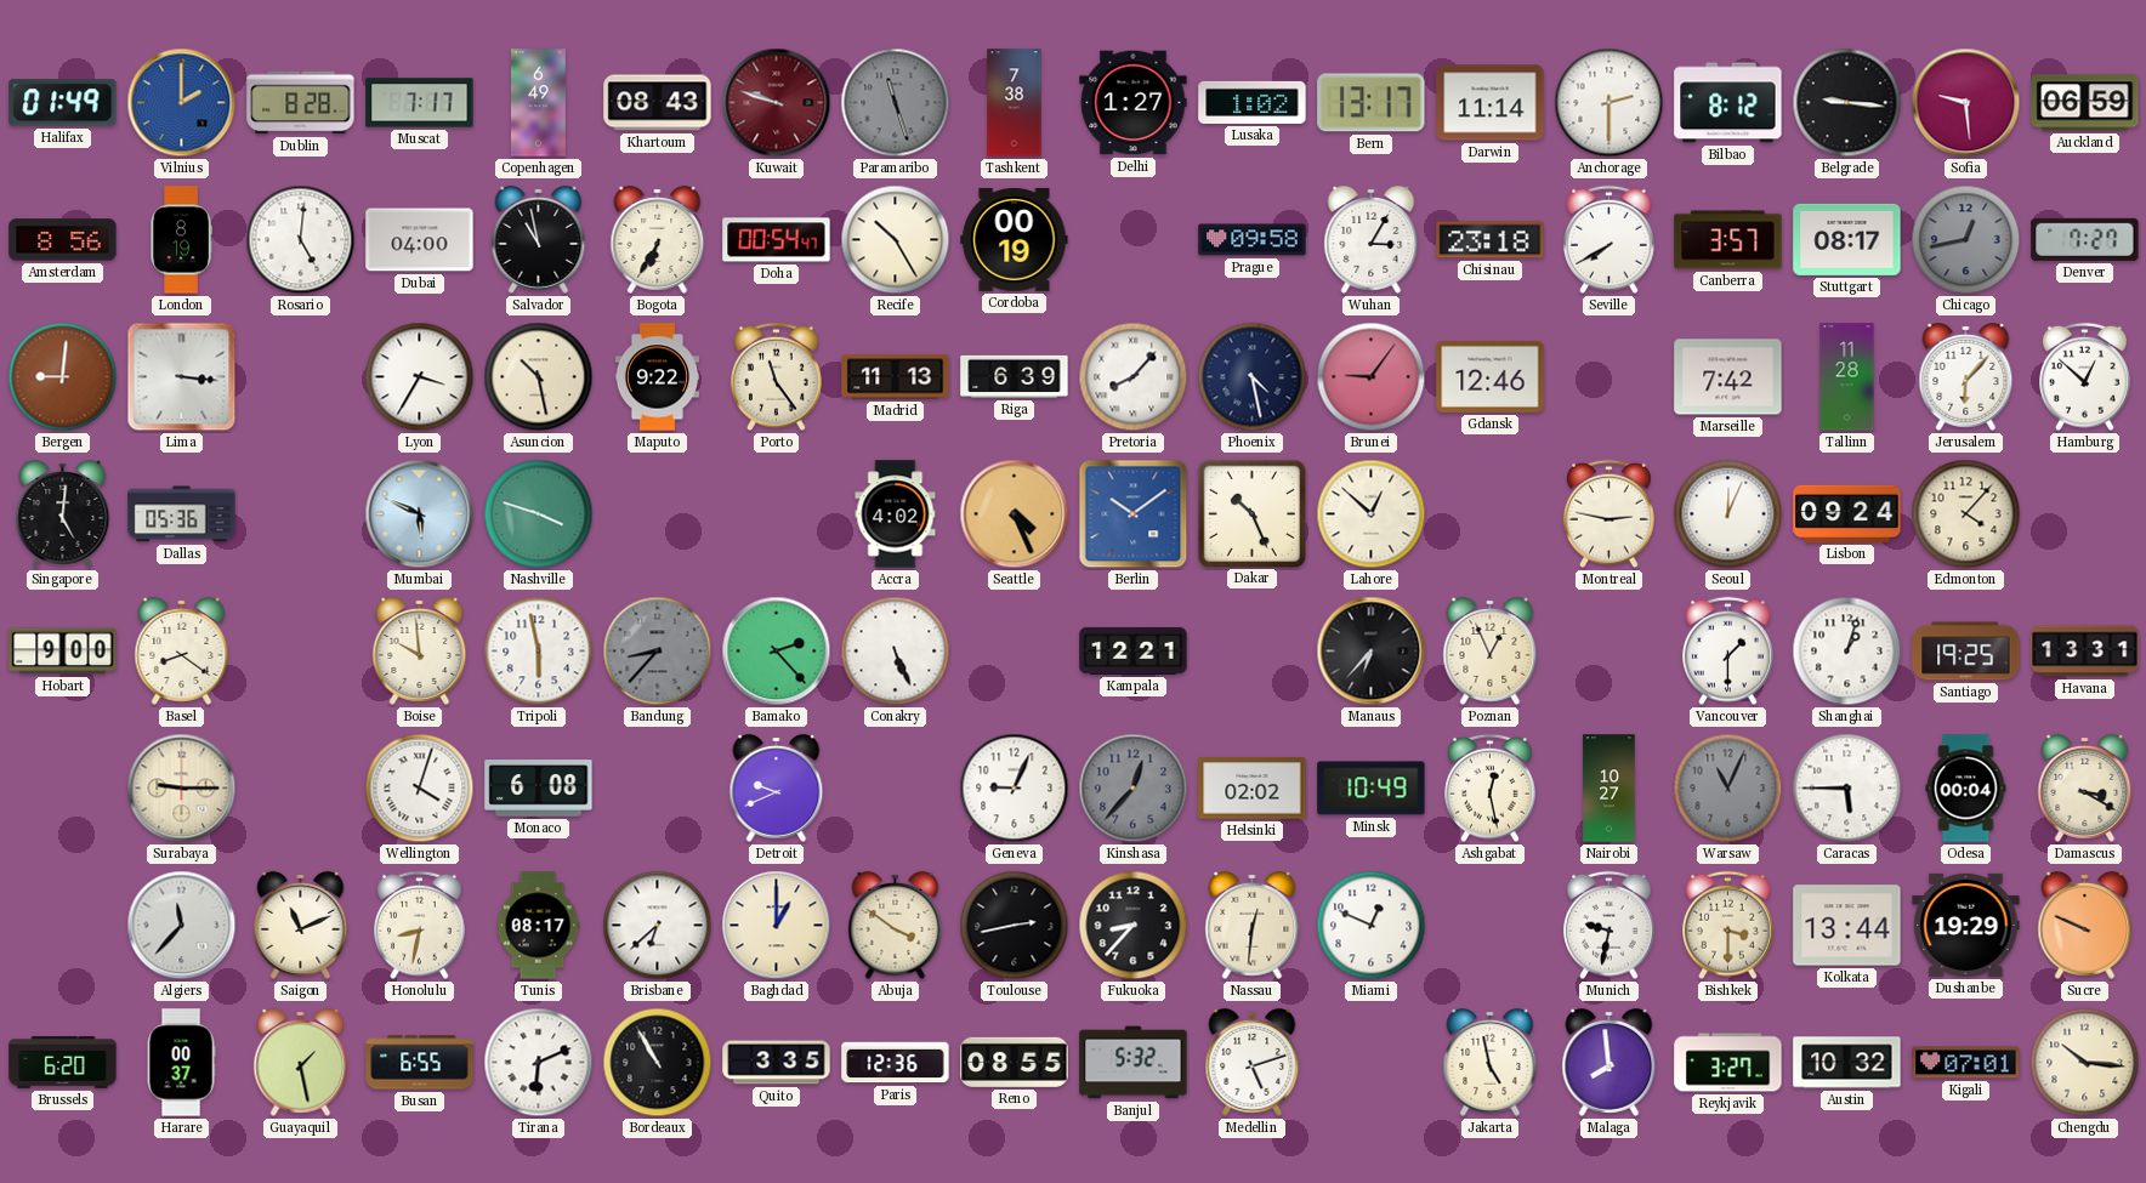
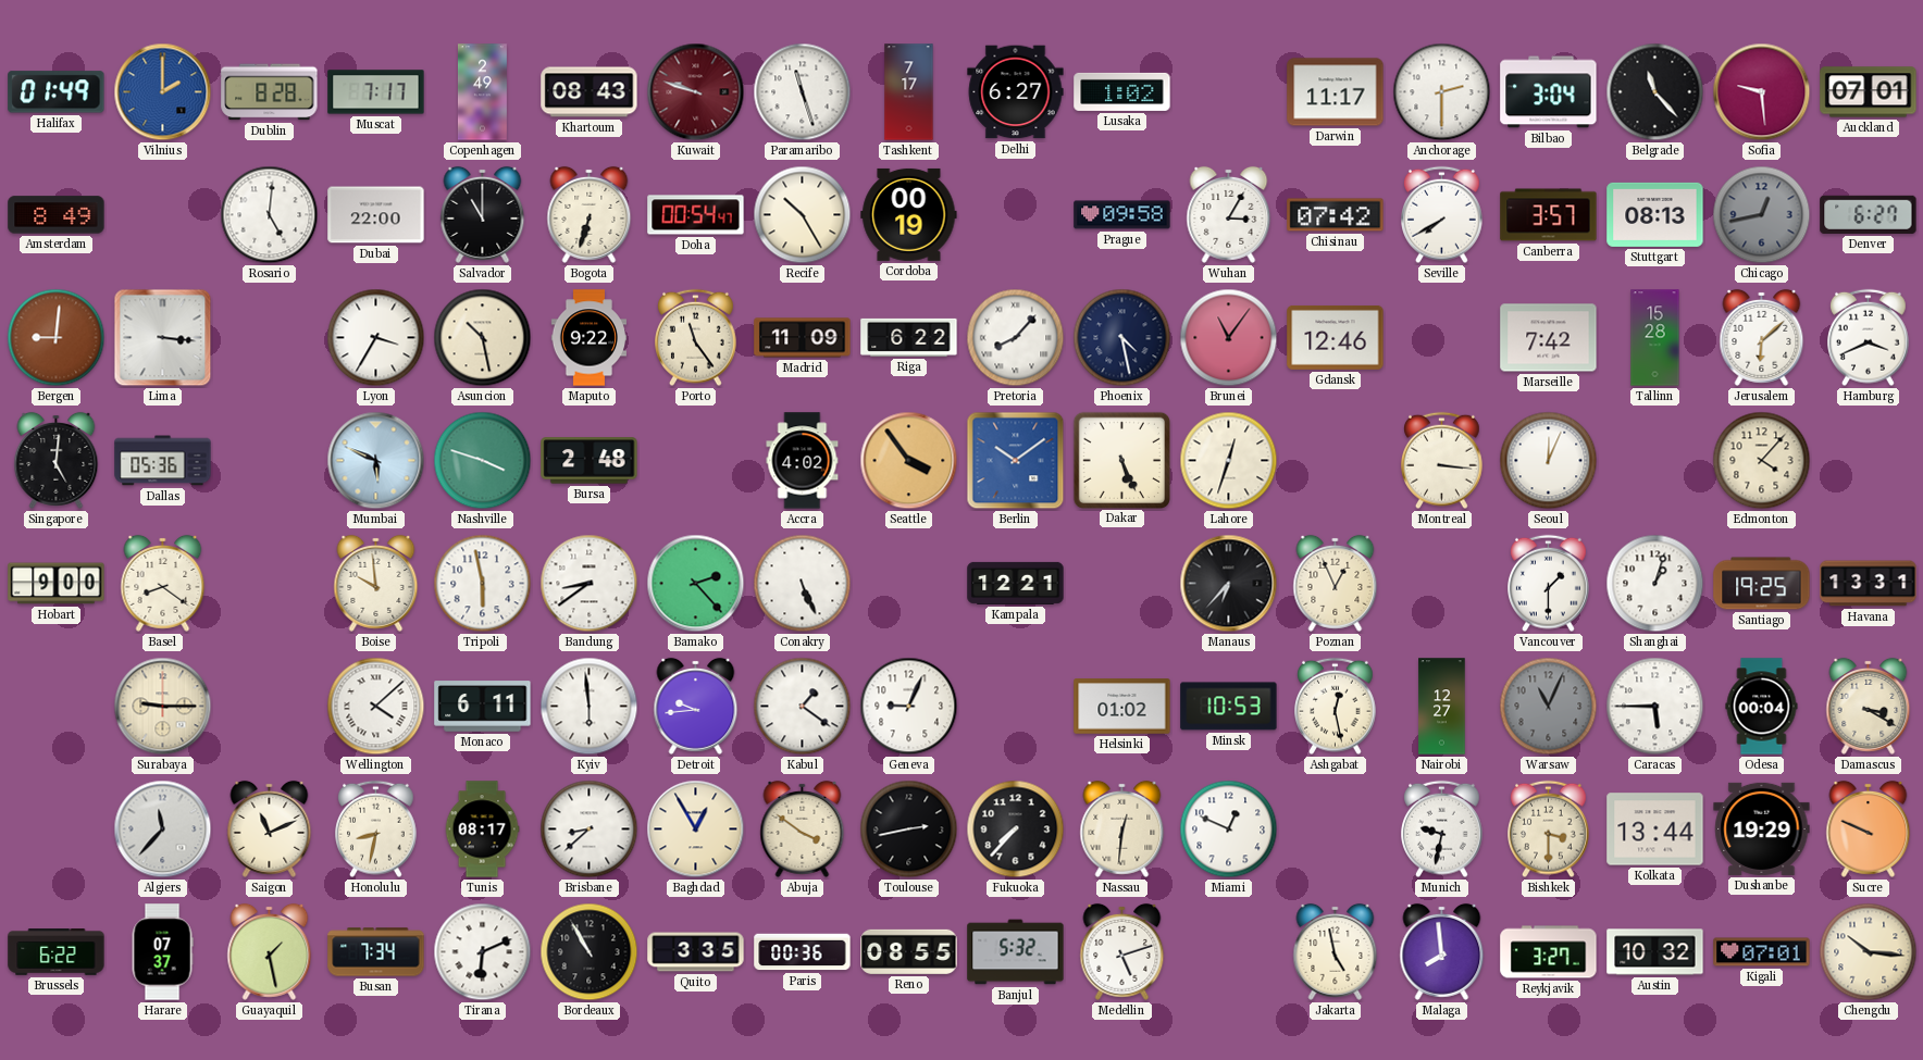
Copenhagen: 6:49 -> 2:49 (482, 92)
Paramaribo dial: grey -> white (803, 92)
Tashkent: 7:38 -> 7:17 (909, 92)
Delhi: 1:27 -> 6:27 (1016, 92)
Bern: 13:17 -> none (1372, 103)
Darwin: 11:14 -> 11:17 (1336, 92)
Bilbao: 8:12 -> 3:04 (1549, 92)
Belgrade: 9:16 -> 11:23 (1655, 92)
Auckland: 06:59 -> 07:01 (1869, 92)
Amsterdam: 8:56 -> 8:49 (57, 215)
London: 8:19 -> none (181, 240)
Dubai: 04:00 -> 22:00 (376, 215)
Salvador: 10:58 -> 11:00 (483, 214)
Bogota: 6:35 -> 6:33 (590, 214)
Chisinau: 23:18 -> 07:42 (1336, 215)
Stuttgart: 08:17 -> 08:13 (1655, 214)
Denver: 7:27 -> 6:27 (1869, 214)
Madrid: 11:13 -> 11:09 (803, 338)
Riga: 6:39 -> 6:22 (909, 337)
Brunei: 9:06 -> 11:06 (1229, 338)
Tallinn: 11:28 -> 15:28 (1655, 338)
Jerusalem: 6:07 -> 6:08 (1762, 337)
Hamburg: 12:52 -> 3:41 (1869, 338)
Bursa: none -> 2:48 (590, 461)
Seattle: 4:26 -> 3:54 (909, 461)
Dakar: 10:26 -> 5:26 (1121, 460)
Lahore: 12:52 -> 12:33 (1229, 461)
Montreal: 2:47 -> 3:16 (1442, 461)
Lisbon: 09:24 -> none (1847, 513)
Bandung: 8:37 -> 8:39 (590, 584)
Bandung dial: grey -> white (590, 584)
Wellington: 4:03 -> 4:08 (376, 707)
Monaco: 6:08 -> 6:11 (483, 707)
Kyiv: none -> 5:59 (590, 707)
Detroit: 9:41 -> 9:44 (696, 706)
Kabul: none -> 1:21 (803, 707)
Kinshasa: 12:37 -> none (1134, 789)
Helsinki: 02:02 -> 01:02 (1122, 707)
Minsk: 10:49 -> 10:53 (1229, 707)
Nairobi: 10:27 -> 12:27 (1442, 707)
Brisbane: 6:38 -> 8:38 (590, 830)
Baghdad: 1:00 -> 12:55 (696, 830)
Fukuoka: 8:37 -> 7:37 (1016, 830)
Brussels: 6:20 -> 6:22 (57, 952)
Harare: 00:37 -> 07:37 (162, 952)
Busan: 6:55 -> 7:34 (376, 952)
Paris: 12:36 -> 00:36 (803, 952)
